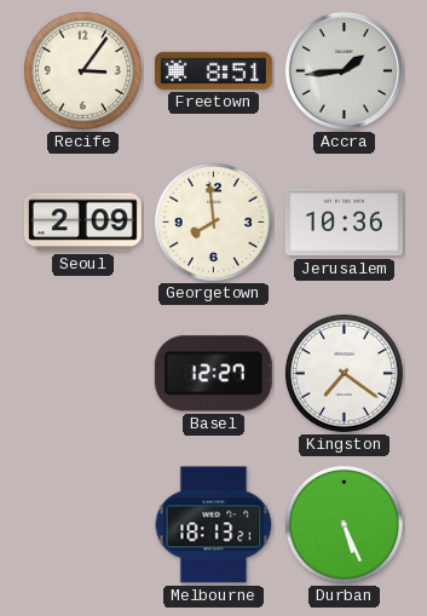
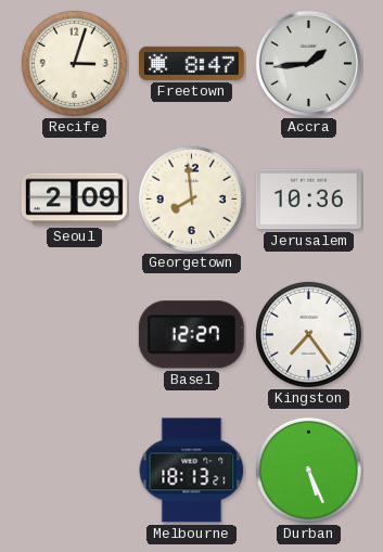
Recife: 3:06 -> 3:03 (74, 63)
Freetown: 8:51 -> 8:47 (191, 63)
Kingston: 7:21 -> 7:24 (308, 334)
